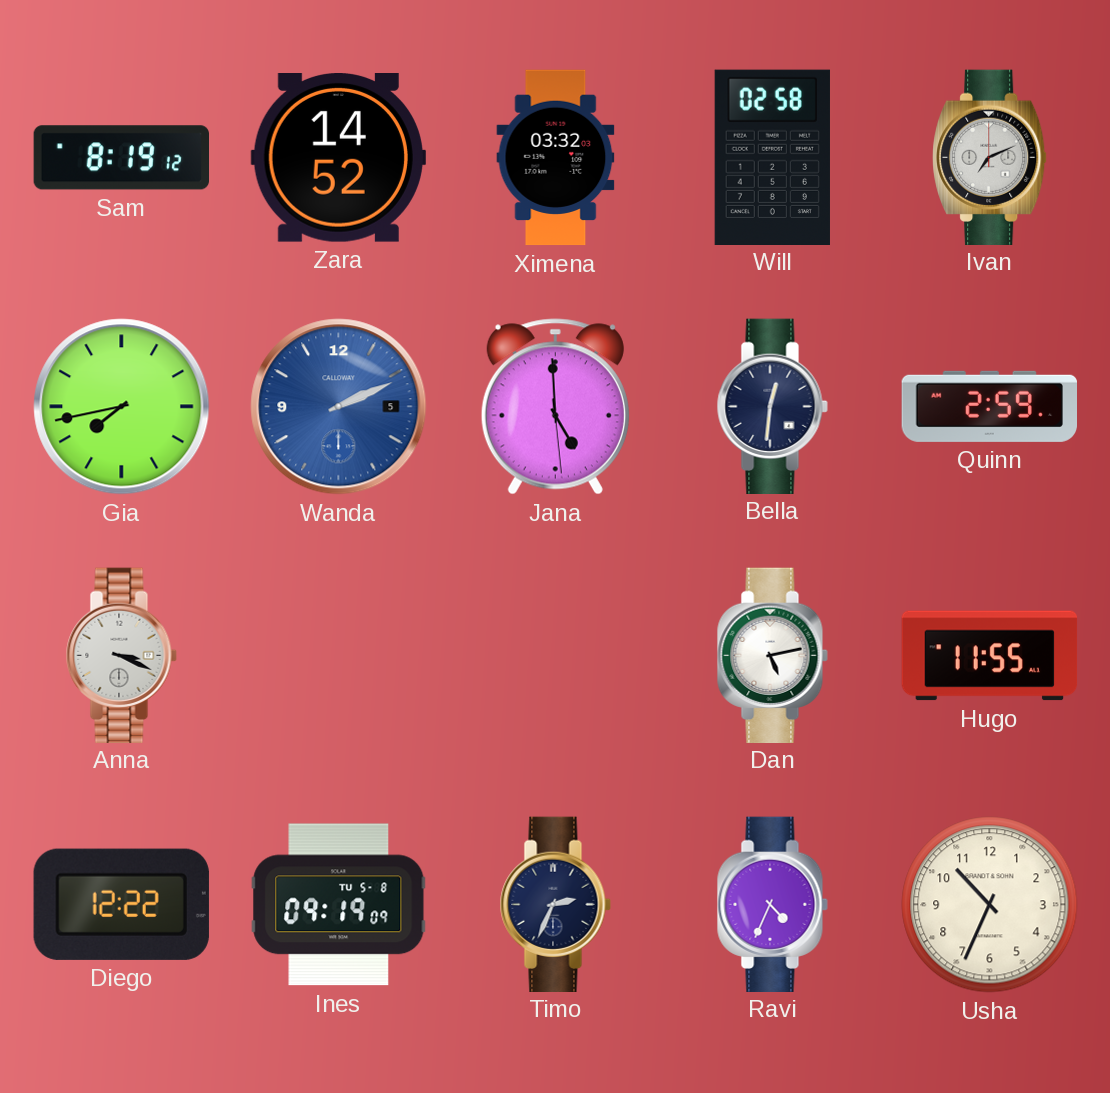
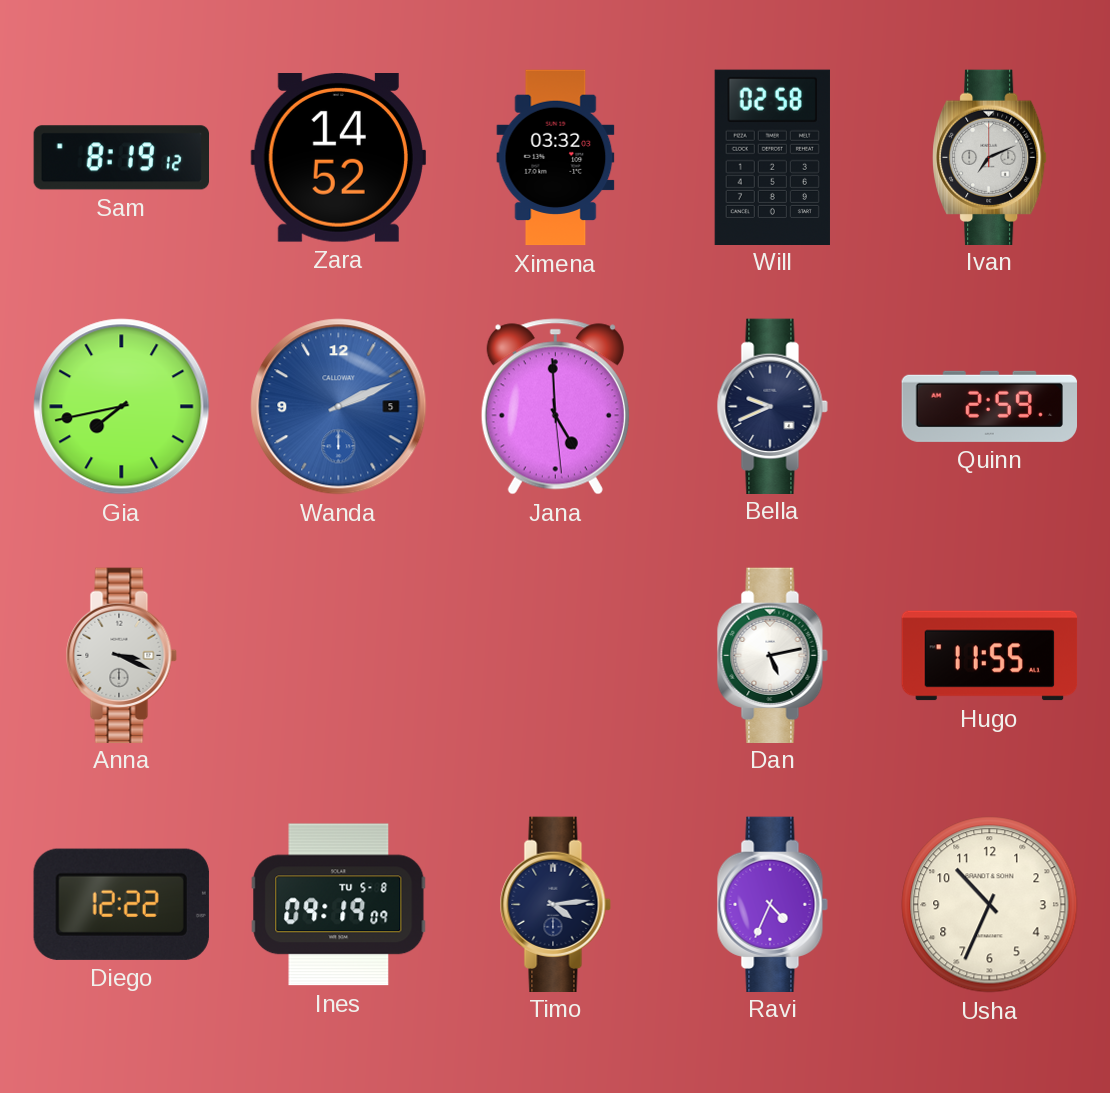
Bella: 12:31 -> 9:41 (772, 406)
Timo: 2:34 -> 4:14 (555, 904)
